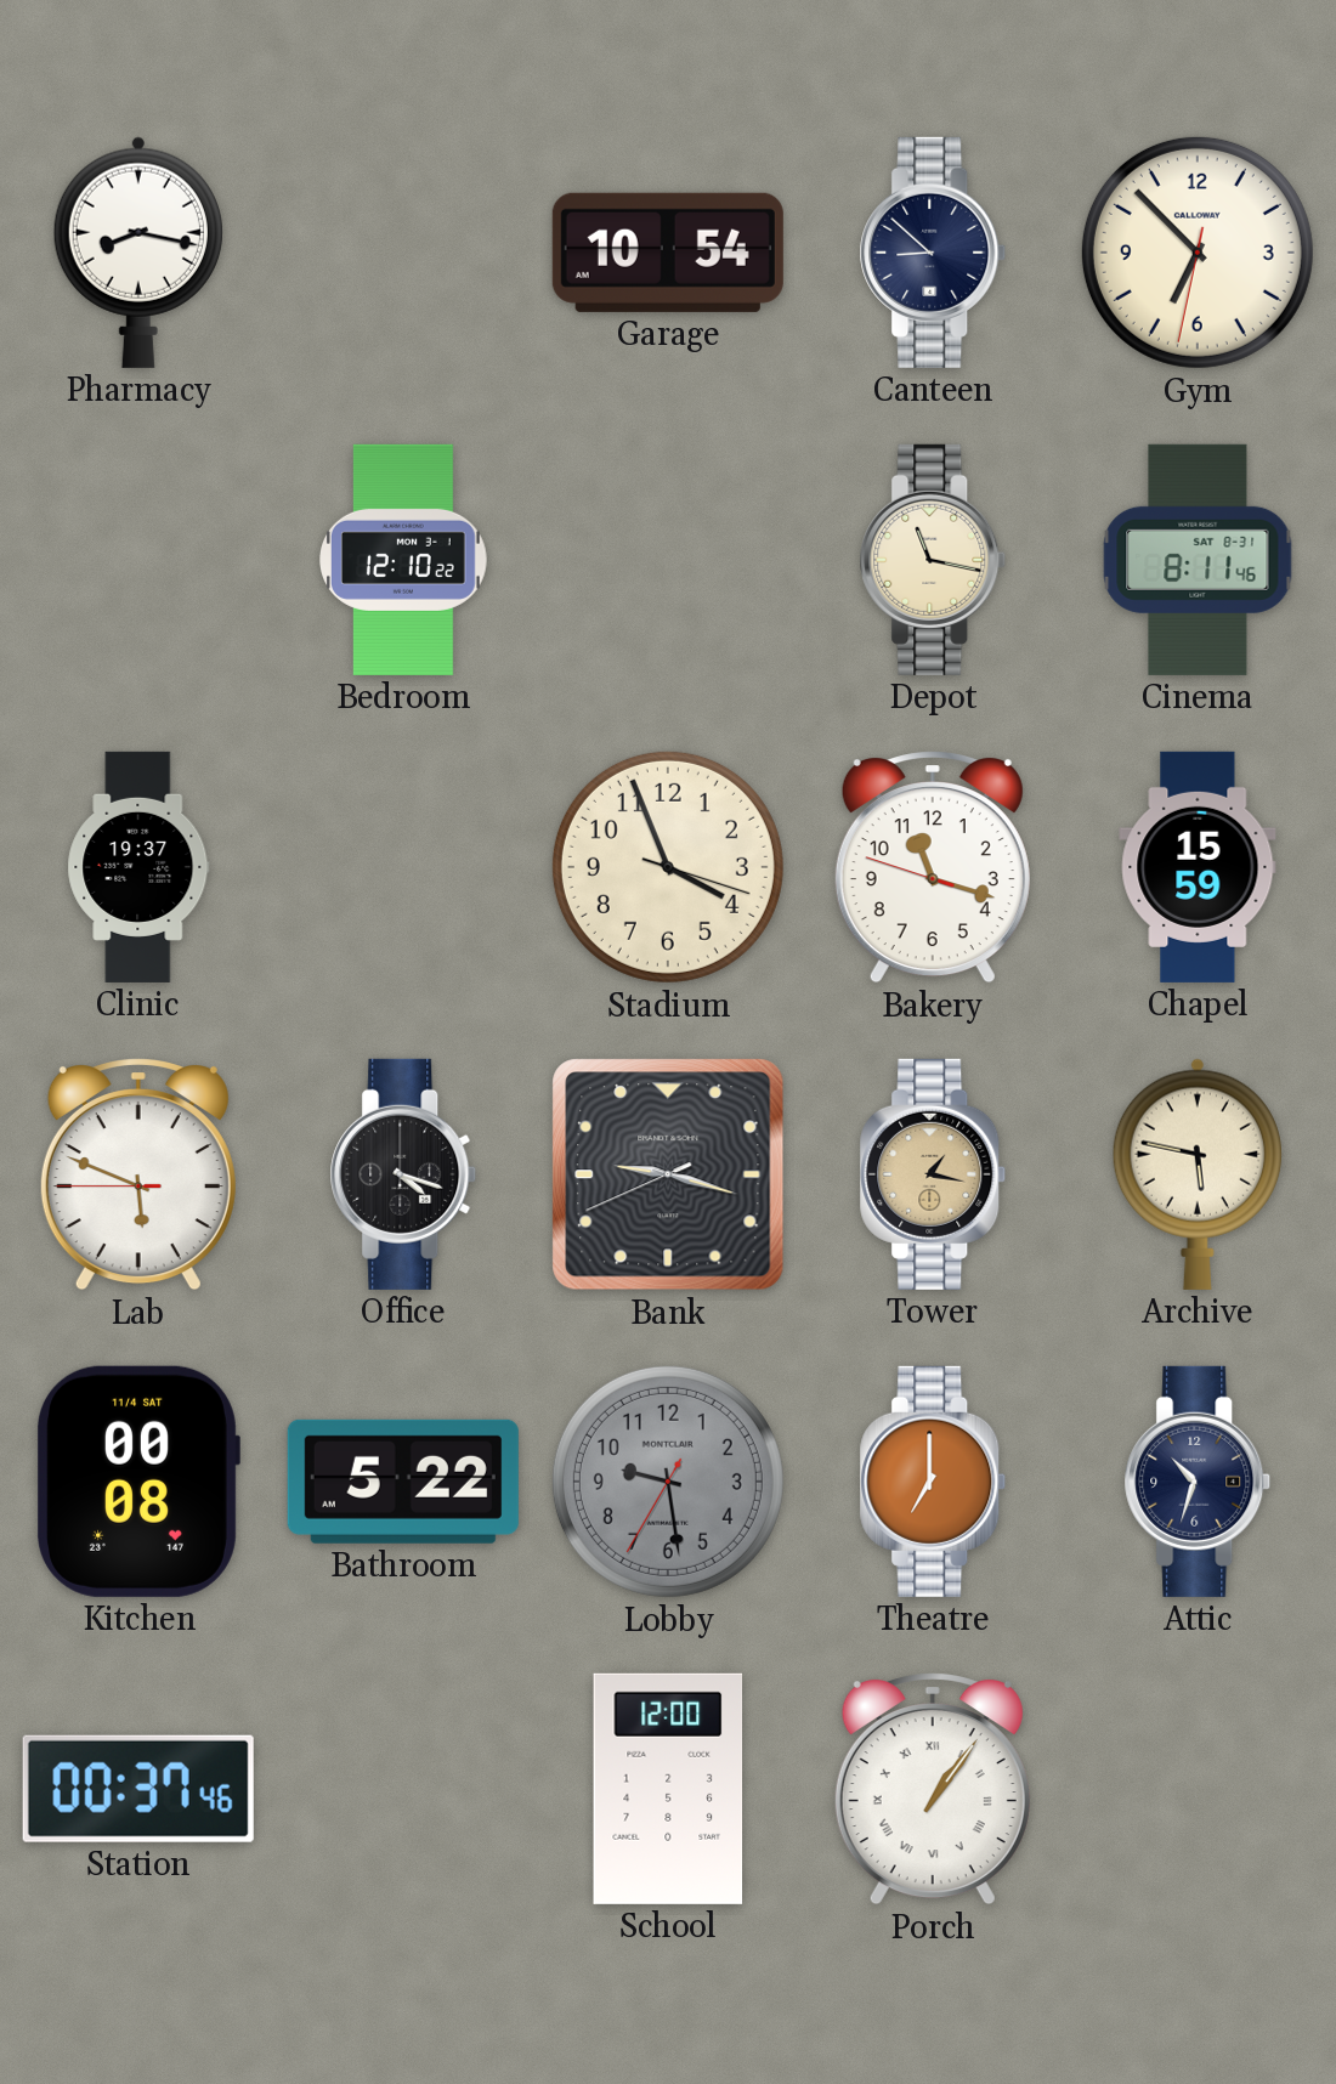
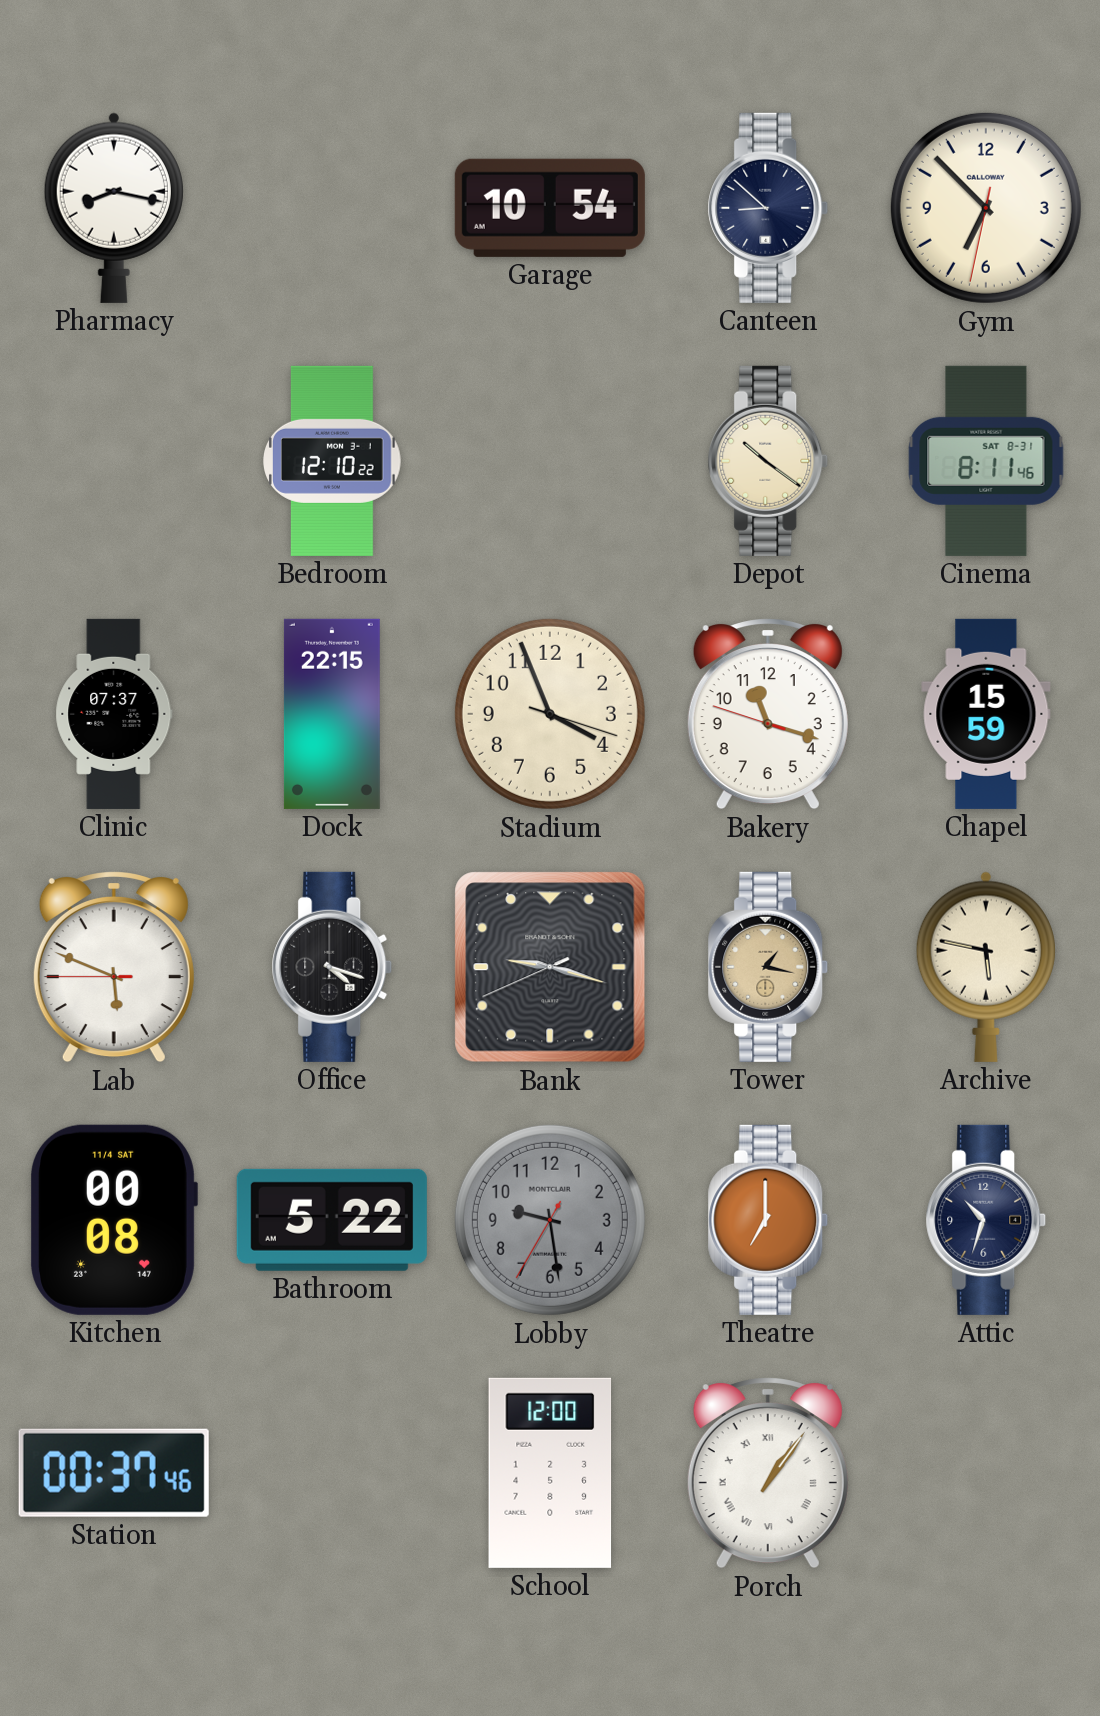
Depot: 11:17 -> 10:21 (768, 461)
Clinic: 19:37 -> 07:37 (114, 714)
Dock: none -> 22:15 (332, 714)
